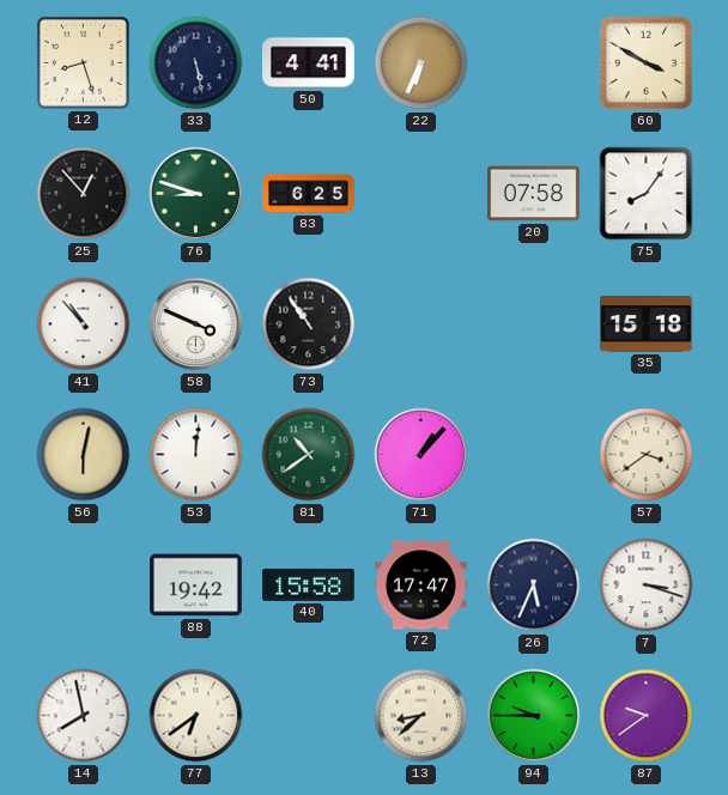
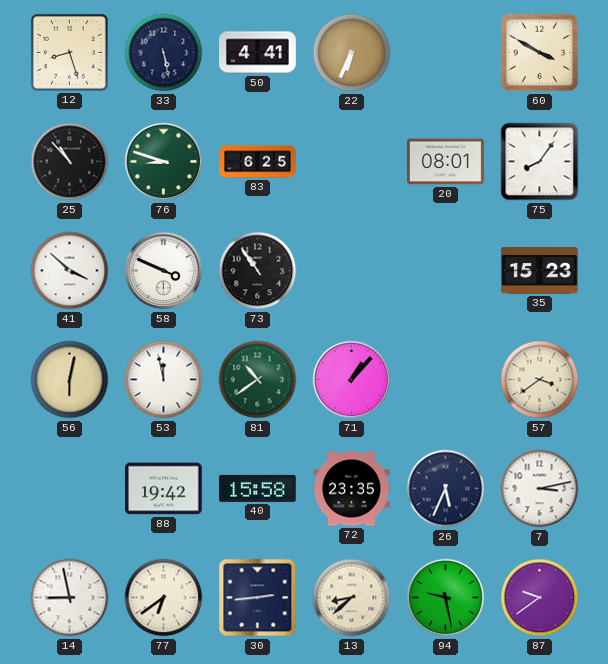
25: 12:53 -> 10:53 (70, 162)
20: 07:58 -> 08:01 (446, 162)
41: 10:53 -> 3:52 (70, 271)
35: 15:18 -> 15:23 (540, 271)
53: 12:01 -> 11:58 (164, 380)
72: 17:47 -> 23:35 (352, 489)
7: 3:18 -> 3:13 (540, 489)
14: 7:58 -> 8:58 (70, 598)
30: none -> 2:44 (258, 598)
94: 9:45 -> 9:28 (446, 598)
